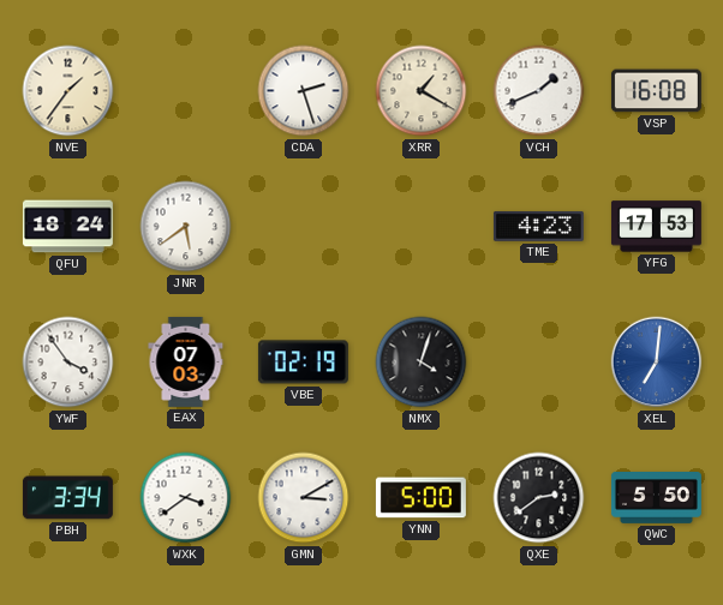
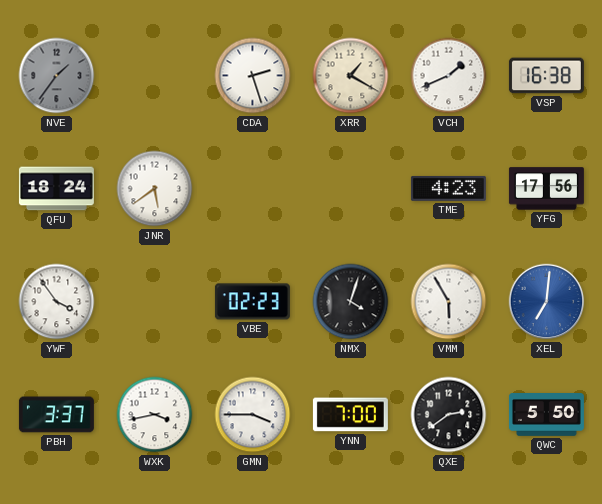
NVE dial: cream -> grey (57, 76)
VSP: 16:08 -> 16:38 (546, 76)
YFG: 17:53 -> 17:56 (546, 189)
EAX: 07:03 -> none (186, 361)
VBE: 02:19 -> 02:23 (252, 302)
VMM: none -> 5:55 (449, 302)
PBH: 3:34 -> 3:37 (56, 415)
WXK: 3:39 -> 3:43 (155, 415)
GMN: 3:10 -> 3:45 (253, 415)
YNN: 5:00 -> 7:00 (350, 415)
